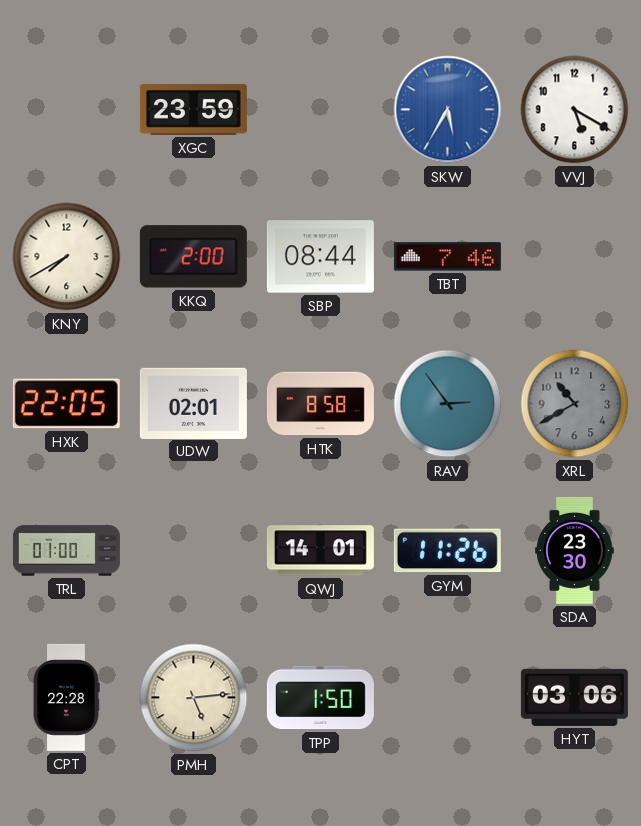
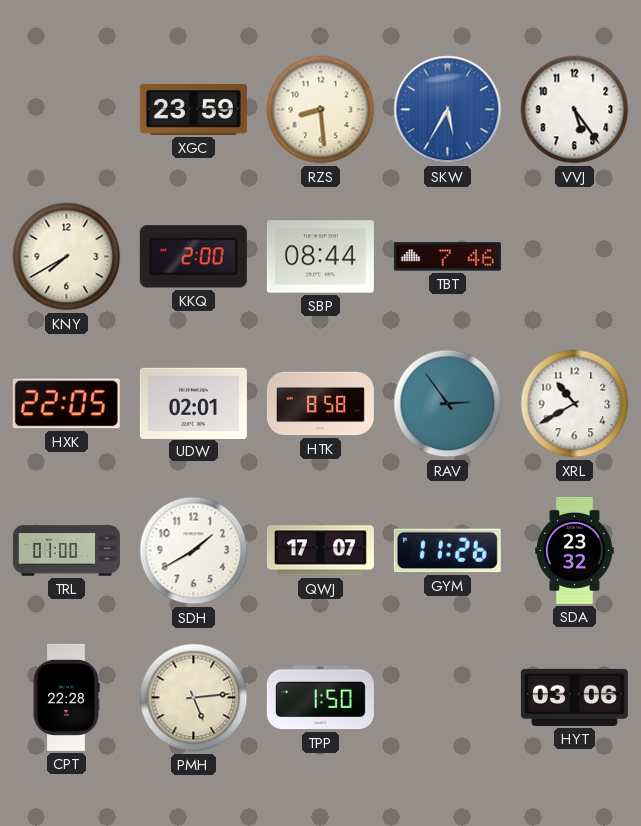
RZS: none -> 8:29 (321, 110)
VVJ: 5:20 -> 5:24 (575, 110)
XRL dial: grey -> white (575, 404)
SDH: none -> 1:40 (194, 551)
QWJ: 14:01 -> 17:07 (320, 551)
SDA: 23:30 -> 23:32 (575, 550)
